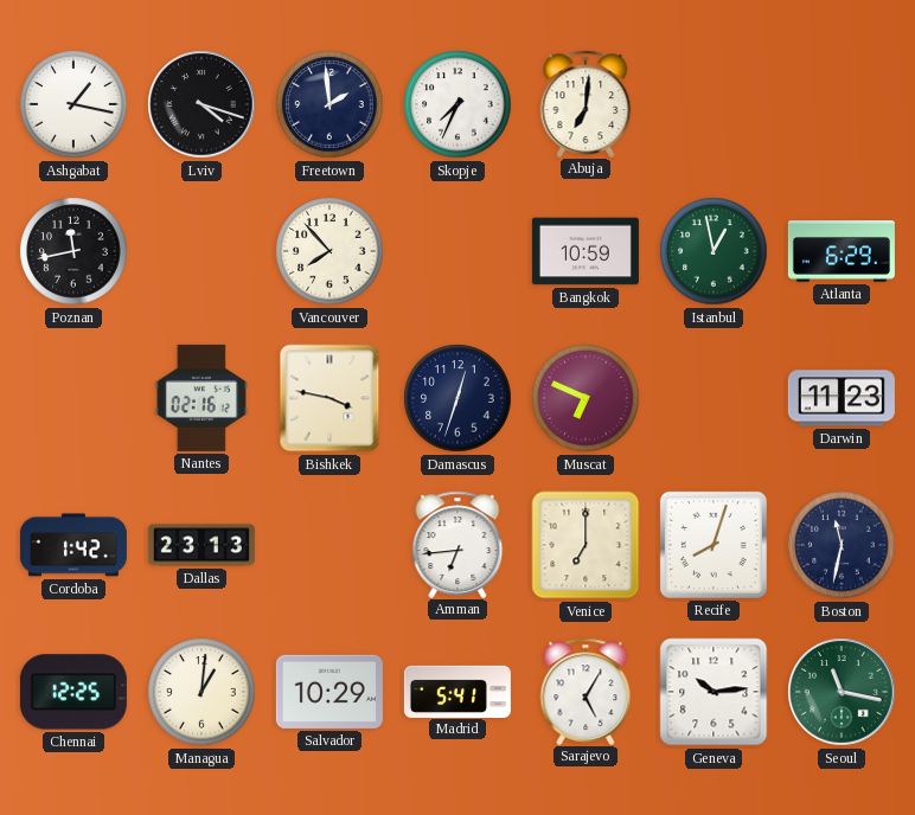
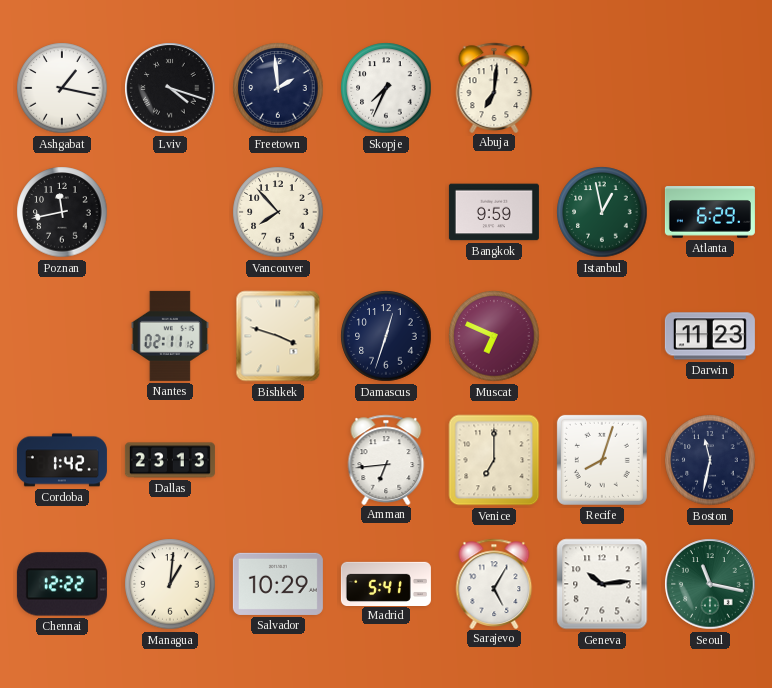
Bangkok: 10:59 -> 9:59 (494, 212)
Nantes: 02:16 -> 02:11 (170, 336)
Bishkek: 3:47 -> 3:48 (278, 336)
Chennai: 12:25 -> 12:22 (62, 584)
